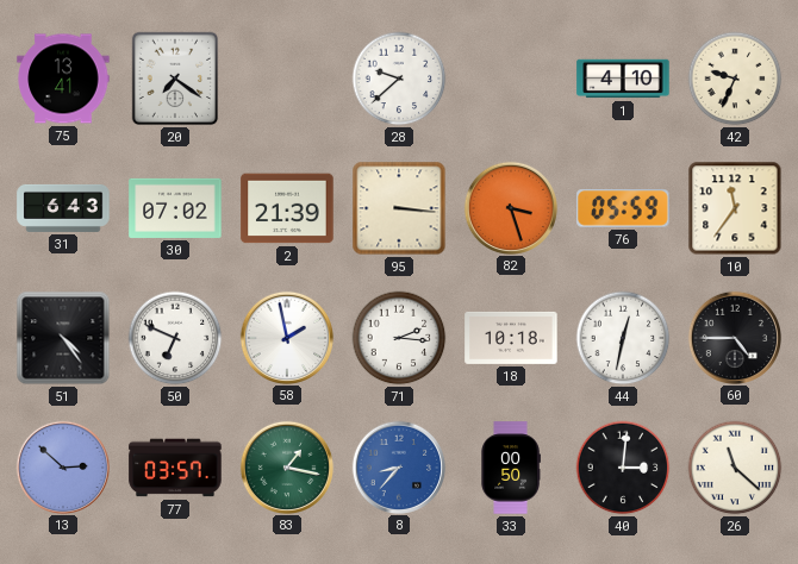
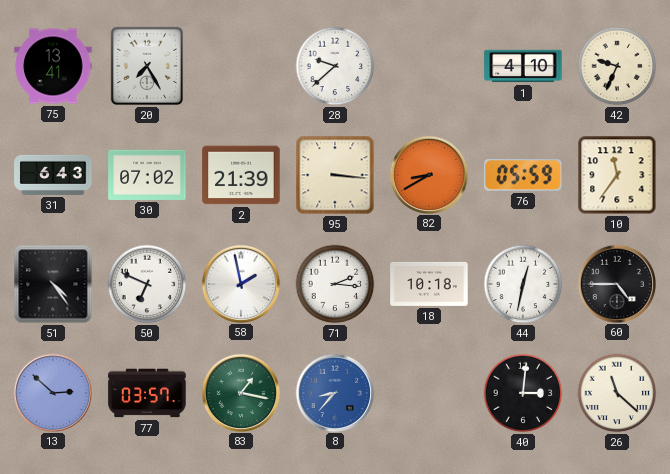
20: 7:21 -> 7:25 (147, 66)
82: 3:27 -> 8:40 (428, 174)
33: 00:50 -> none (511, 468)
